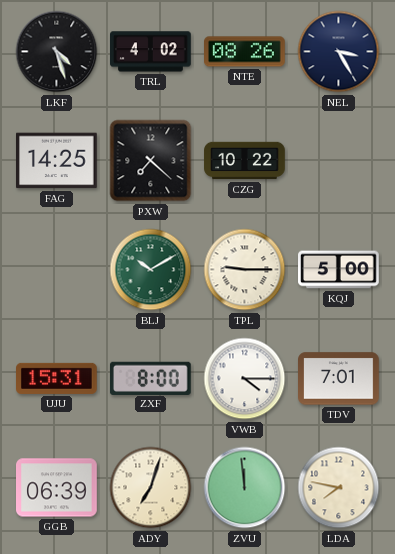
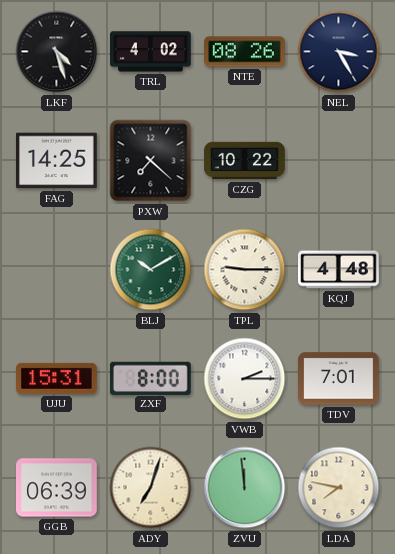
KQJ: 5:00 -> 4:48 (339, 270)
VWB: 4:15 -> 2:15 (245, 379)
